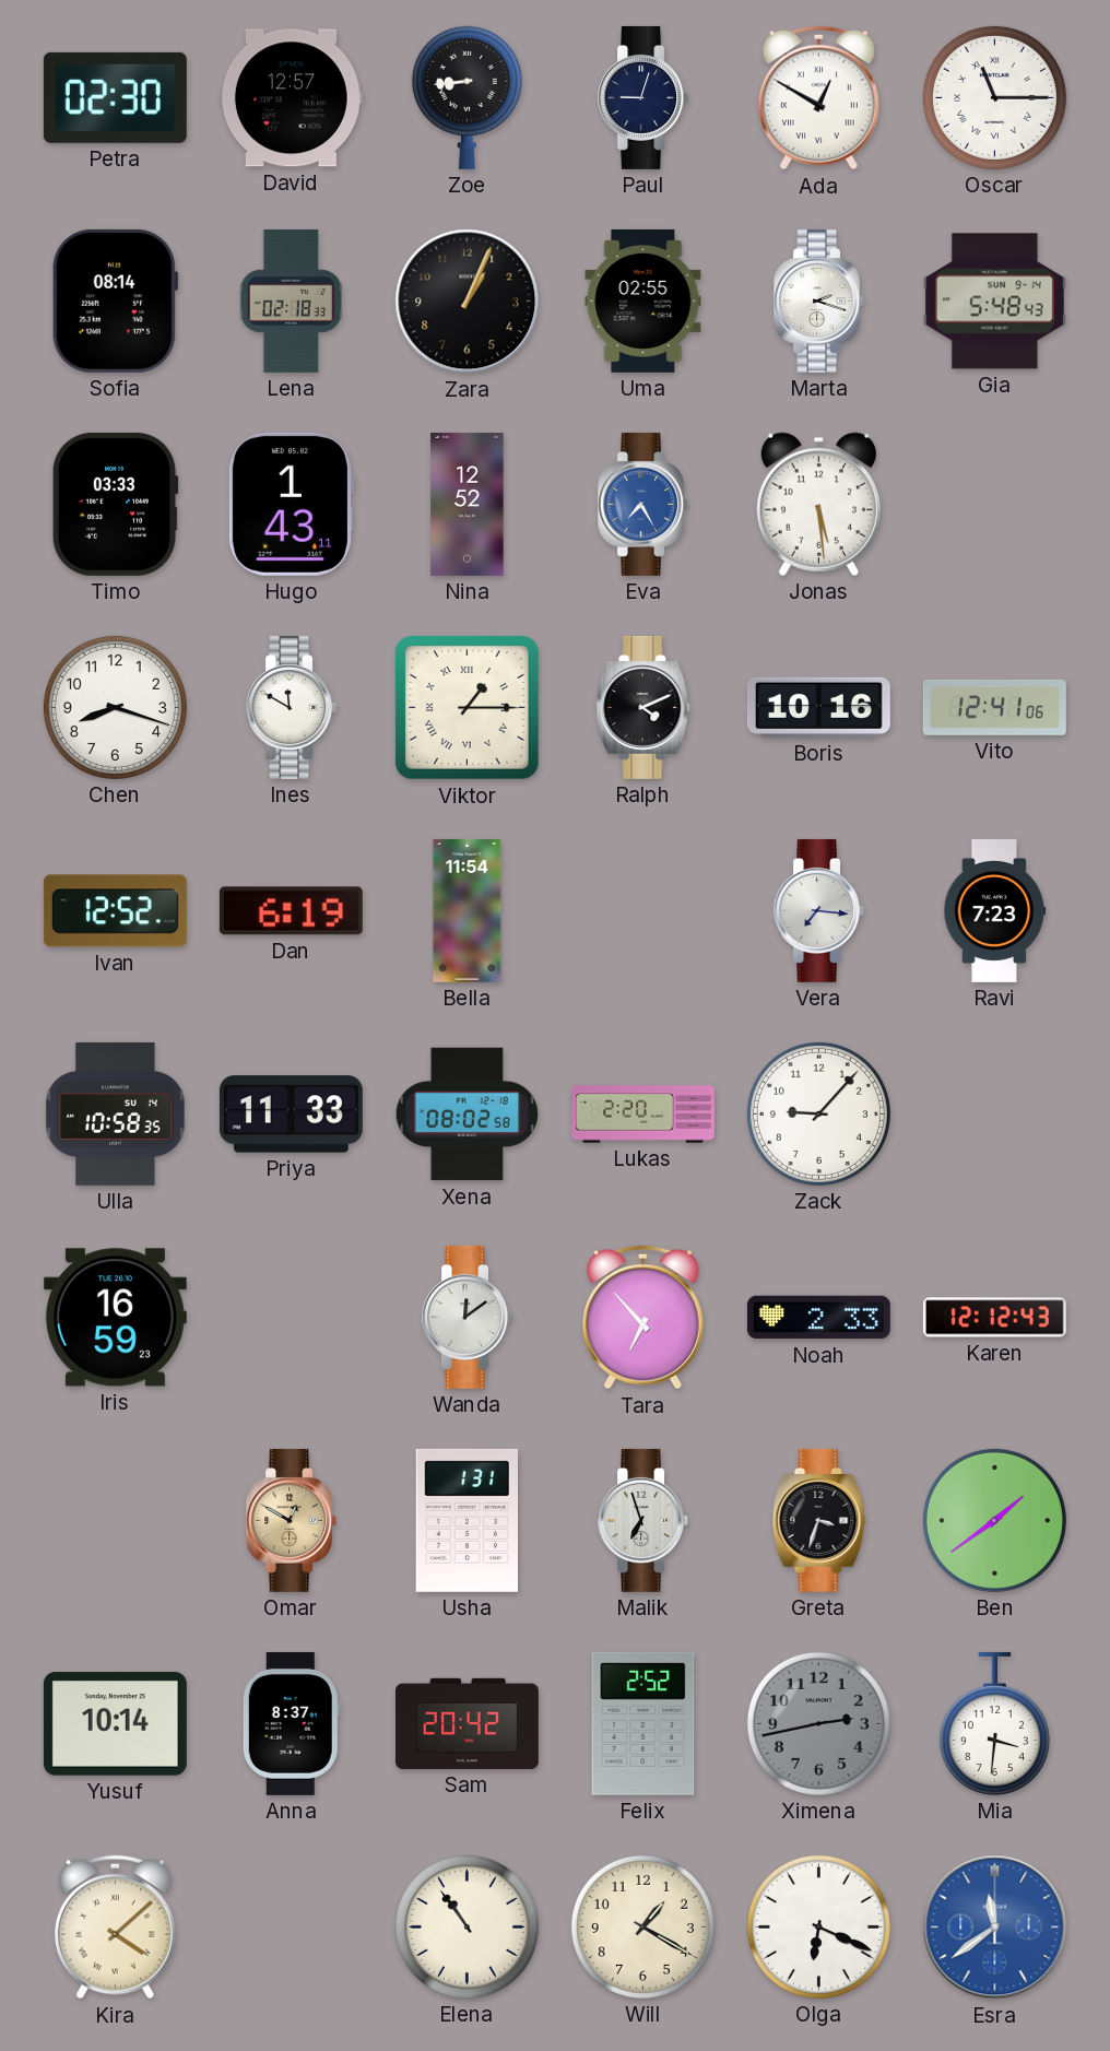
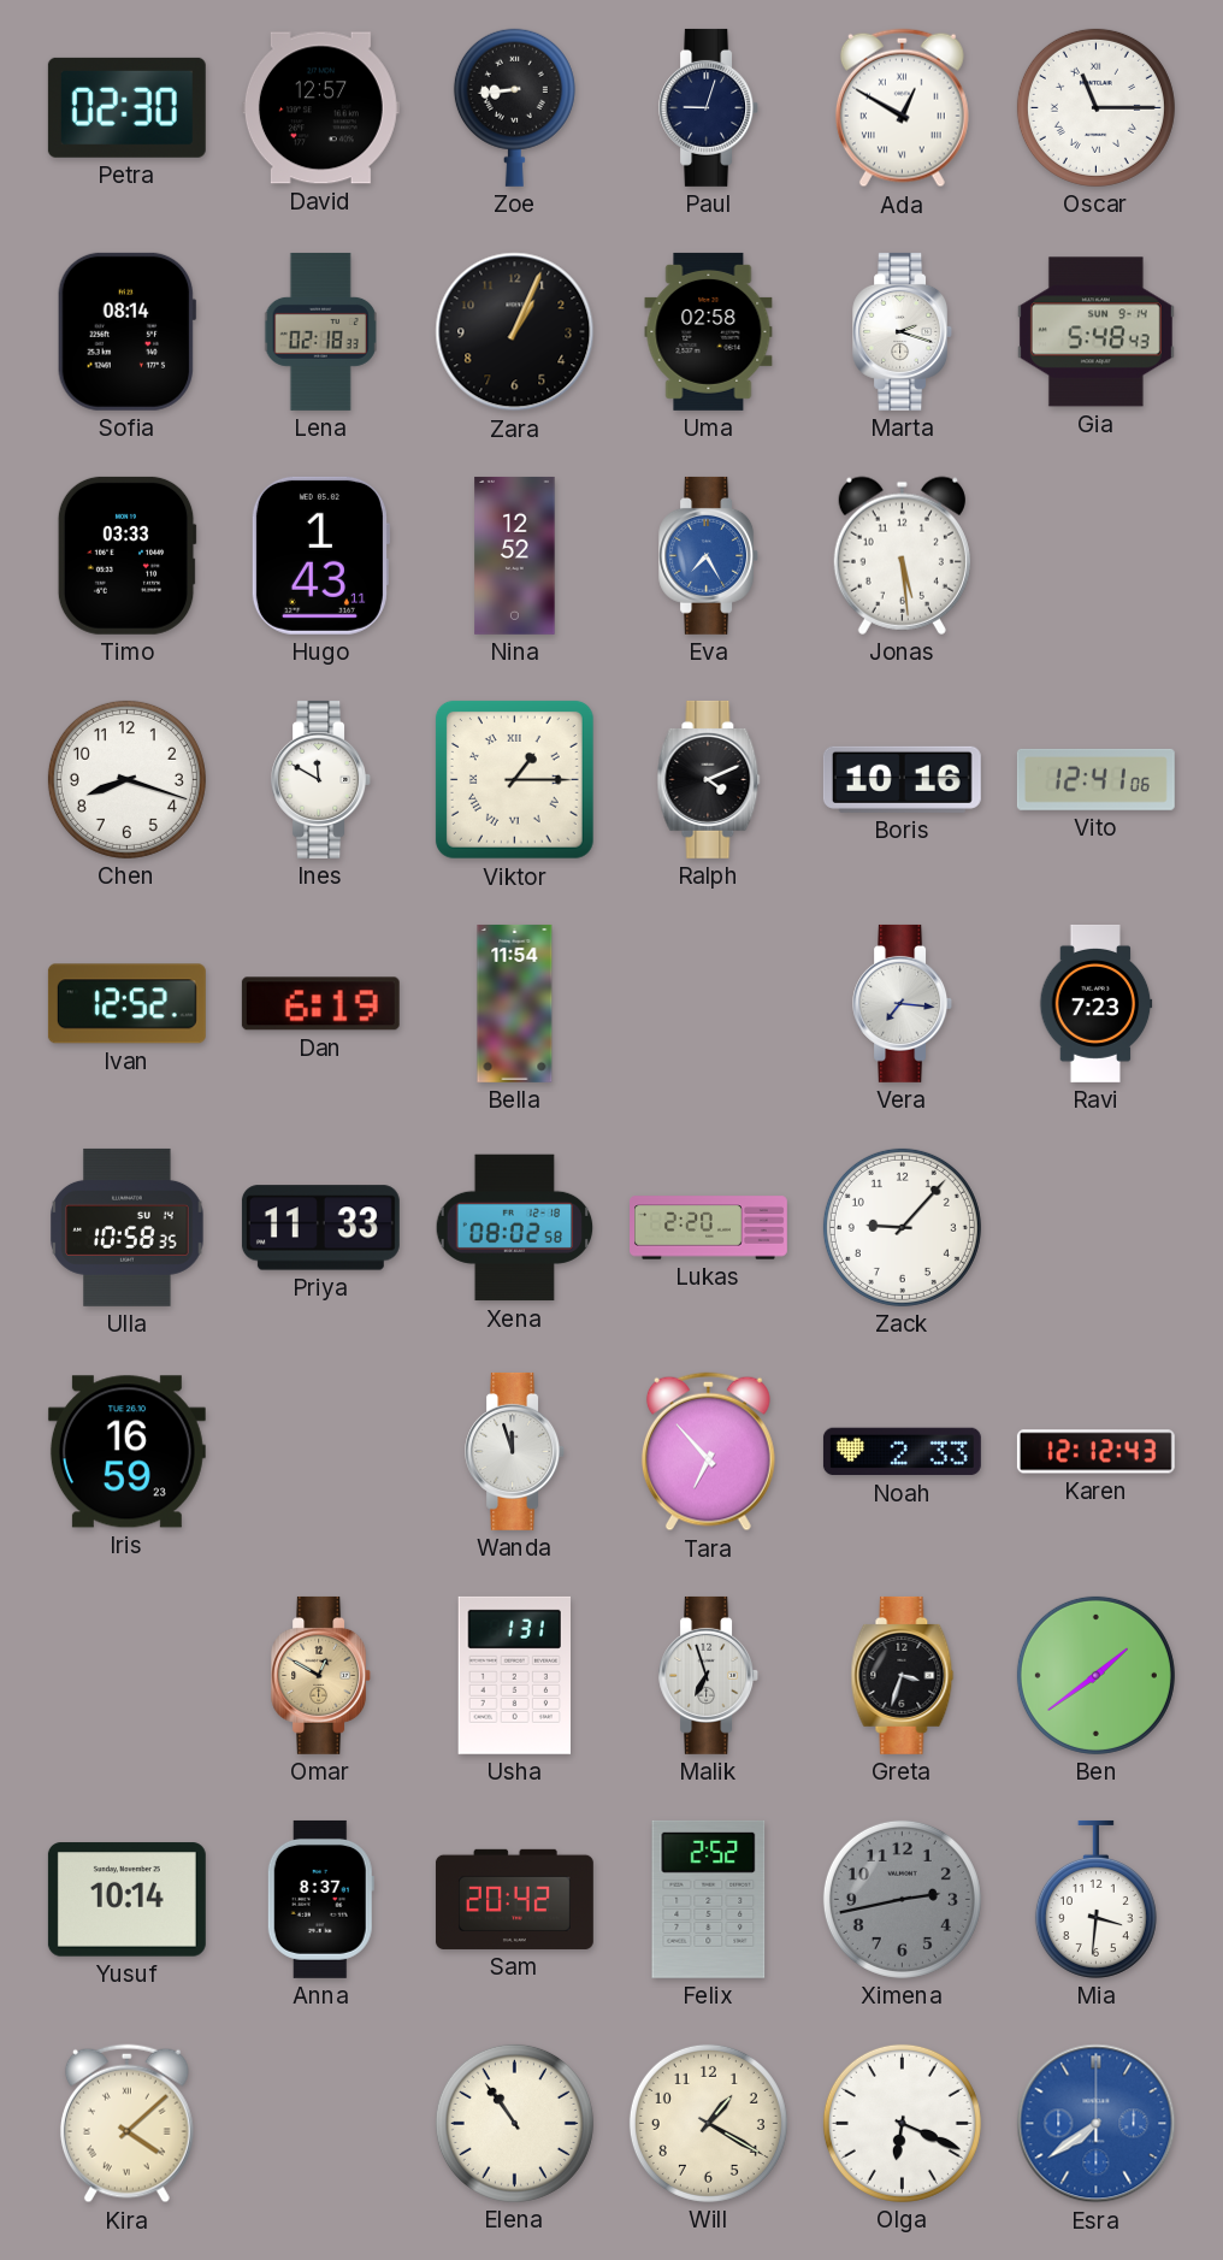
Uma: 02:55 -> 02:58 (709, 331)
Wanda: 12:09 -> 11:57 (515, 1451)
Esra: 11:39 -> 7:39 (1097, 2124)
